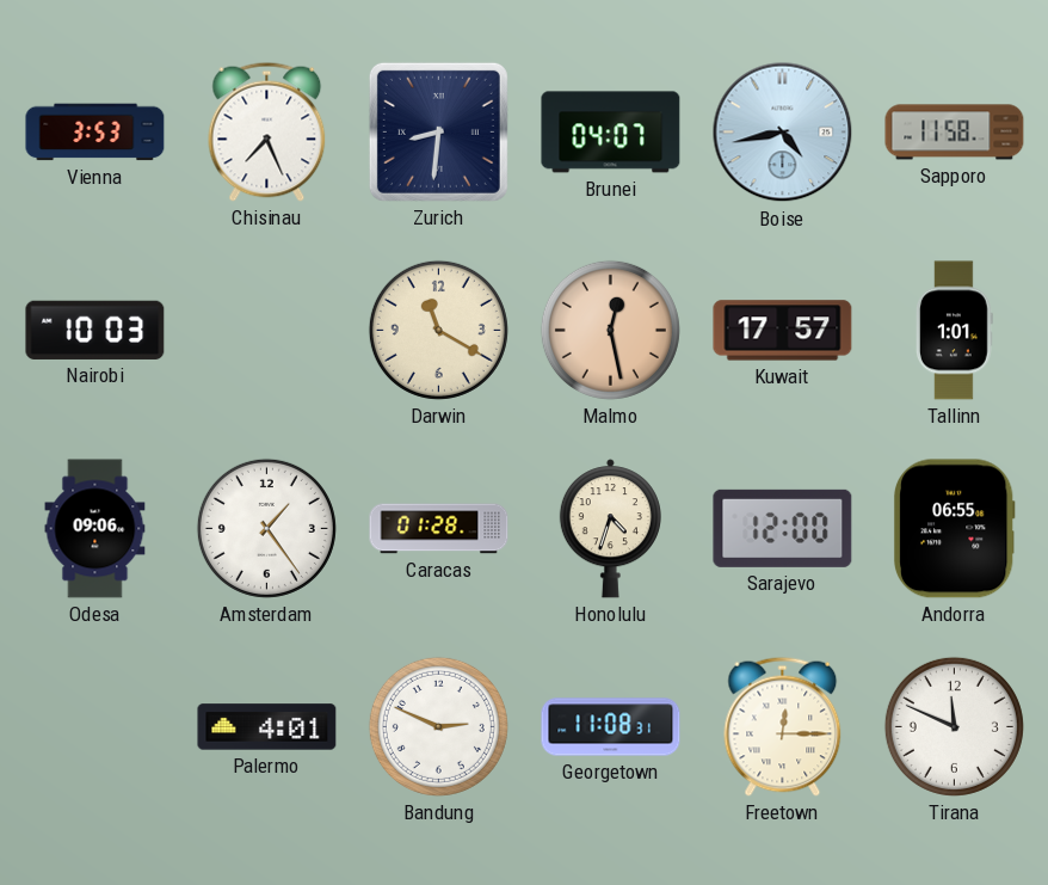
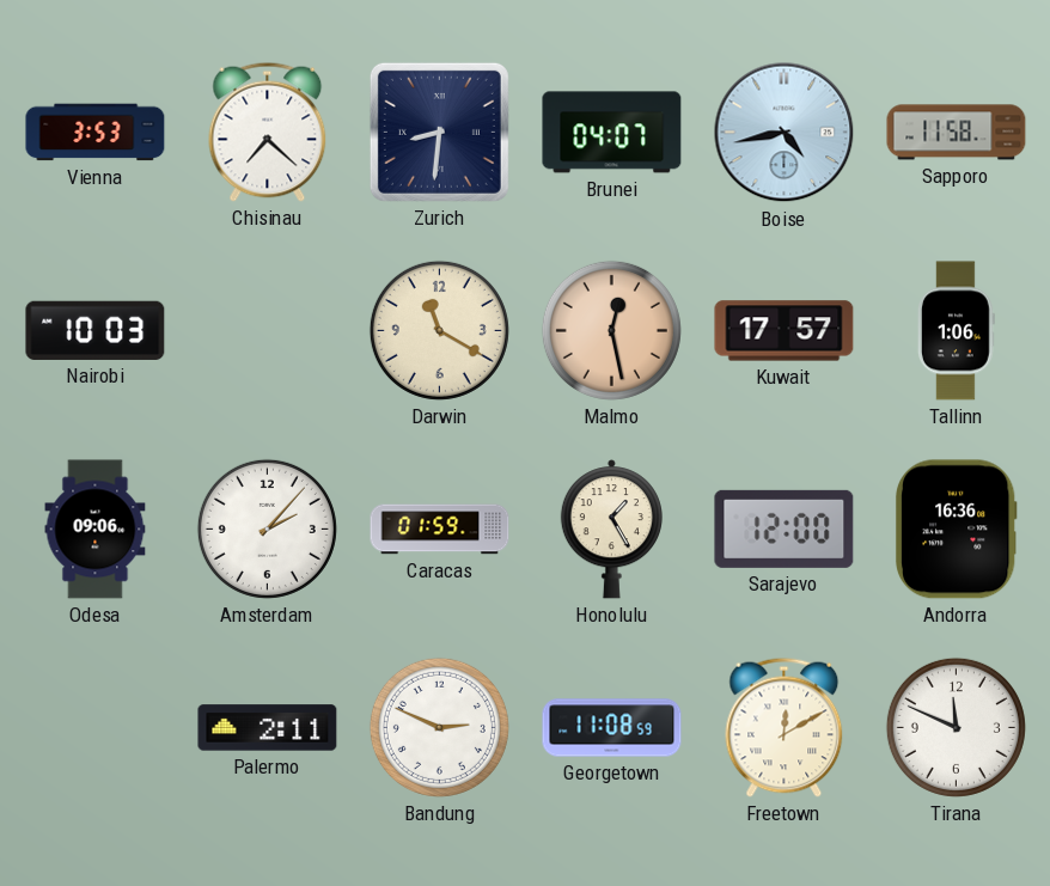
Chisinau: 7:26 -> 7:22 (268, 132)
Tallinn: 1:01 -> 1:06 (956, 331)
Amsterdam: 1:24 -> 2:07 (267, 528)
Caracas: 01:28 -> 01:59 (440, 530)
Honolulu: 4:33 -> 1:25 (611, 530)
Andorra: 06:55 -> 16:36 (956, 530)
Palermo: 4:01 -> 2:11 (268, 728)
Georgetown: 11:08:31 -> 11:08:59 (612, 728)
Freetown: 12:15 -> 12:10 (785, 727)
